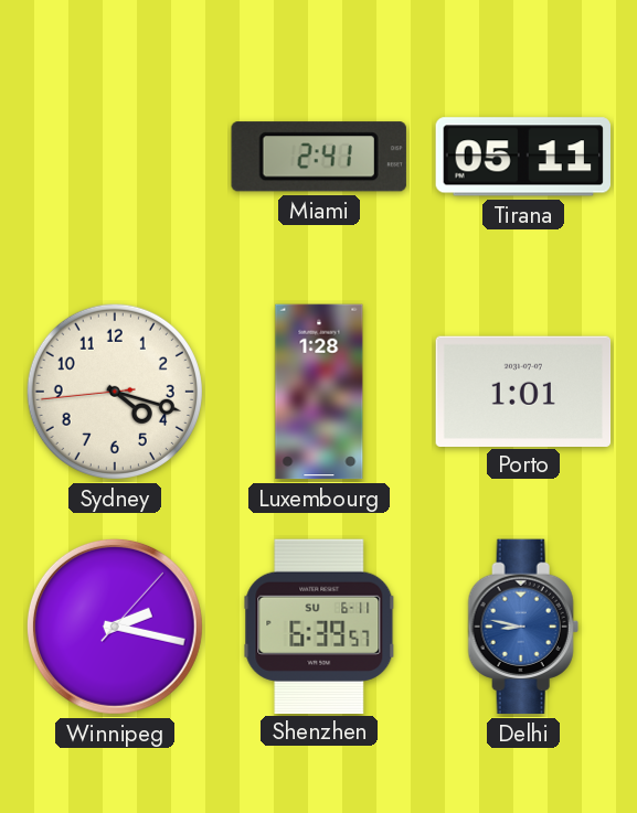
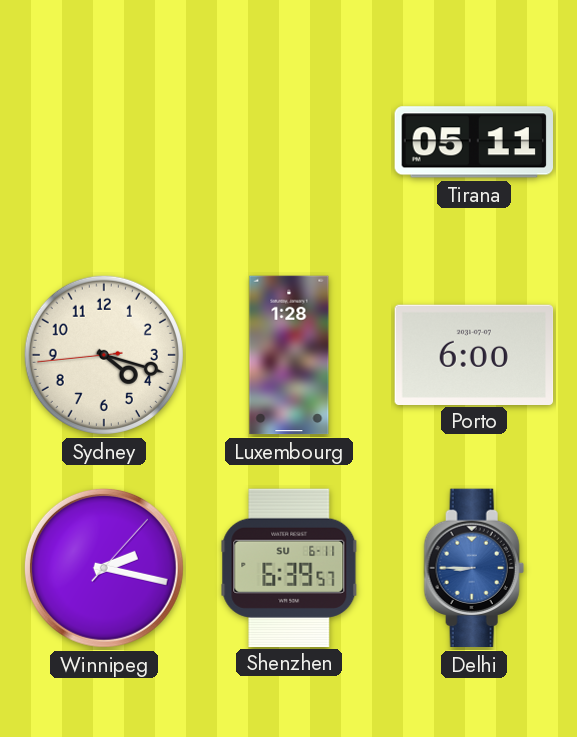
Miami: 2:41 -> none (319, 157)
Porto: 1:01 -> 6:00 (474, 354)
Delhi: 8:47 -> 8:45 (474, 568)
